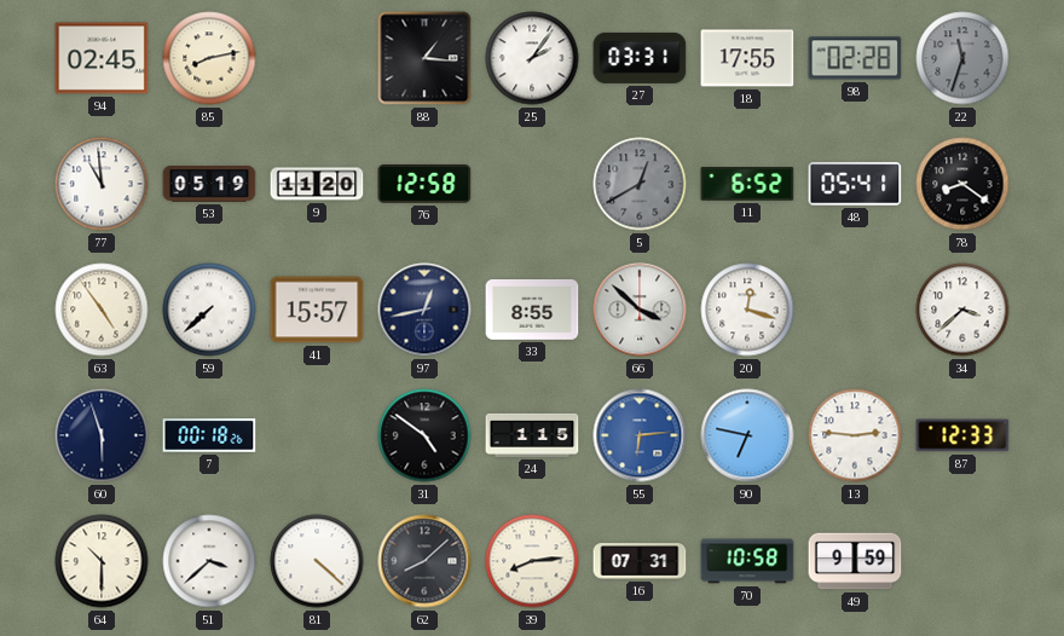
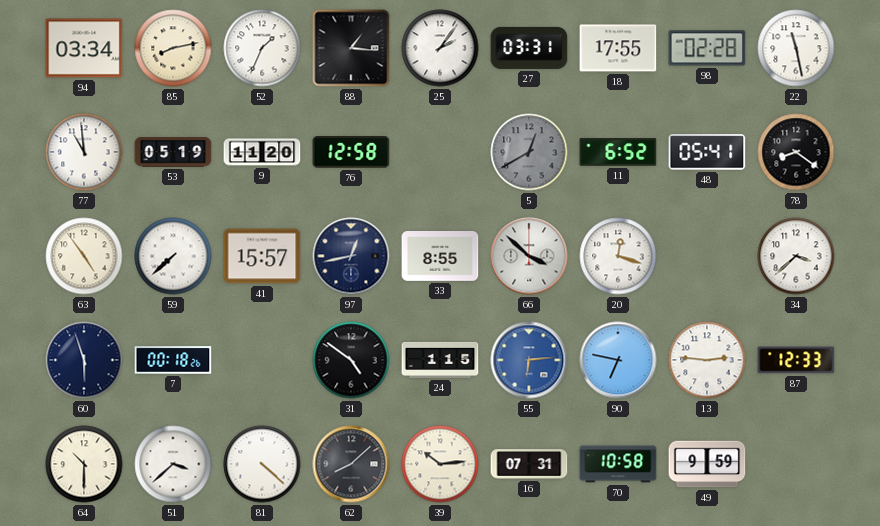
94: 02:45 -> 03:34 (84, 48)
52: none -> 1:34 (262, 48)
22: 11:33 -> 11:28 (796, 48)
22 dial: grey -> white (796, 48)
39: 8:14 -> 10:14 (440, 464)
